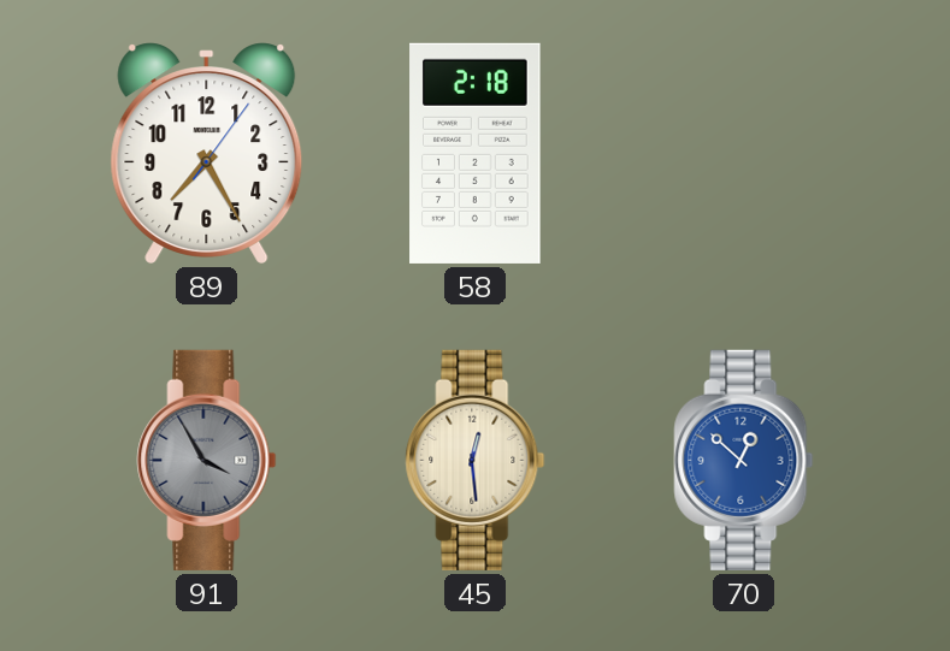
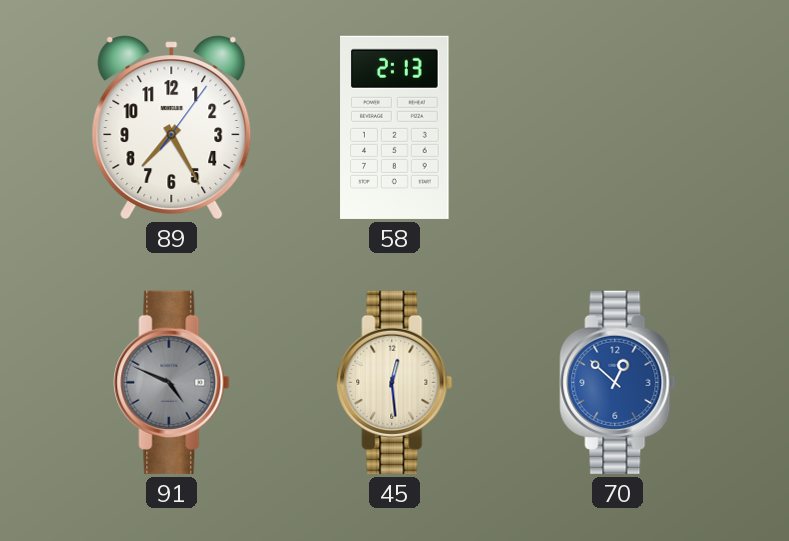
58: 2:18 -> 2:13 (395, 127)
91: 3:55 -> 4:49 (172, 382)
